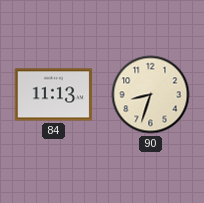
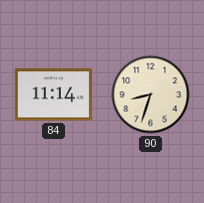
84: 11:13 -> 11:14 (54, 95)
